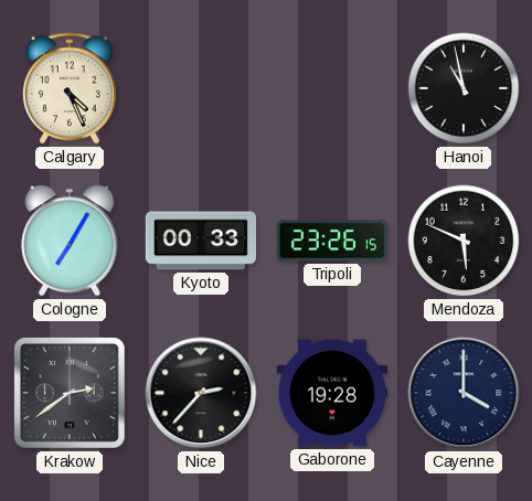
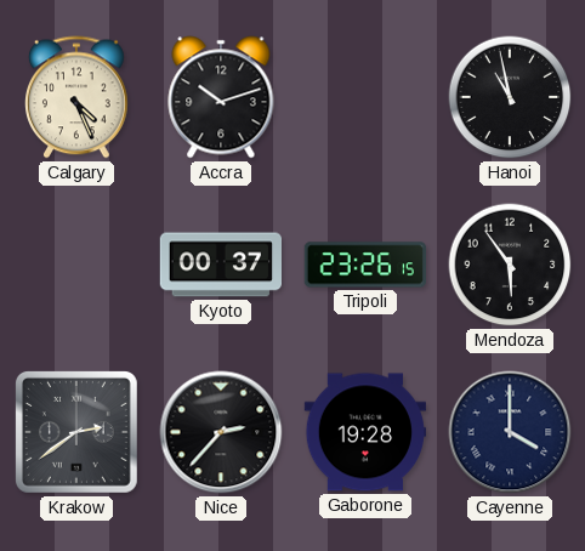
Accra: none -> 10:12 (221, 97)
Cologne: 7:05 -> none (70, 241)
Kyoto: 00:33 -> 00:37 (220, 265)
Mendoza: 5:49 -> 5:54 (510, 265)
